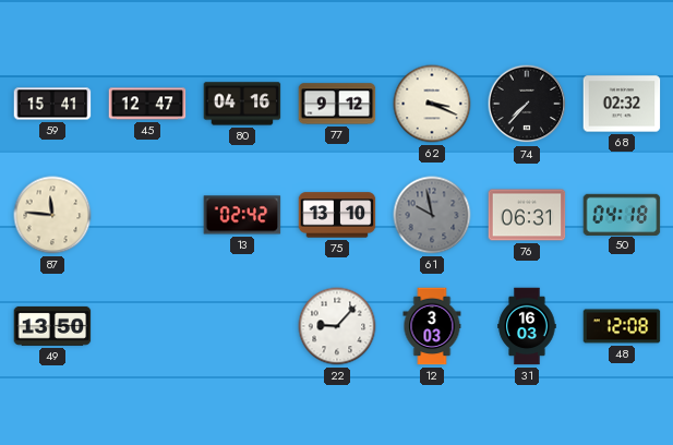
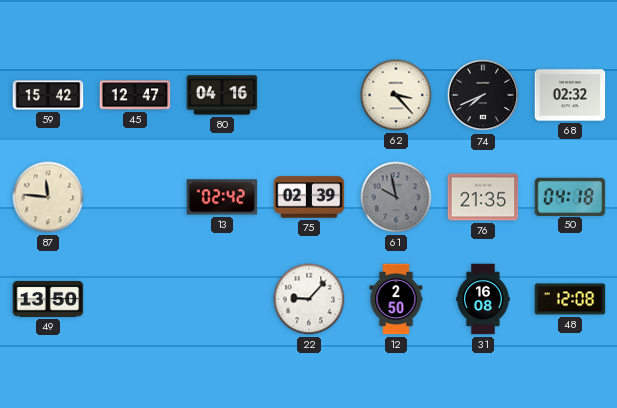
59: 15:41 -> 15:42 (48, 95)
77: 9:12 -> none (337, 104)
62: 3:19 -> 3:23 (396, 95)
74: 7:37 -> 7:41 (483, 95)
75: 13:10 -> 02:39 (309, 197)
76: 06:31 -> 21:35 (483, 197)
12: 3:03 -> 2:50 (396, 299)
31: 16:03 -> 16:08 (483, 299)
